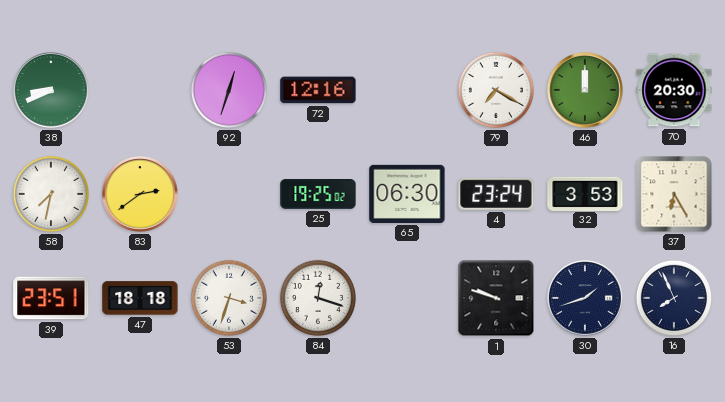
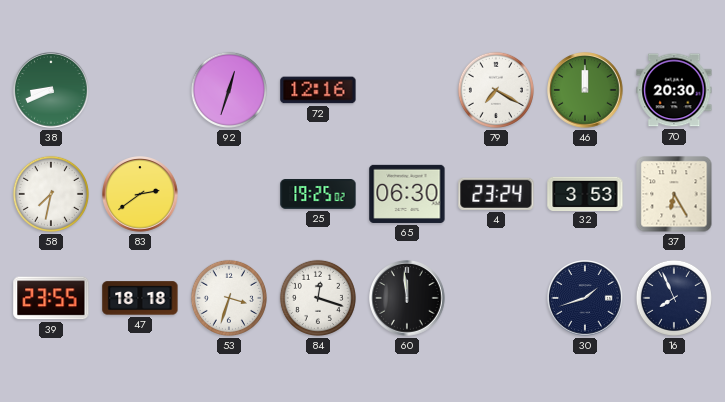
39: 23:51 -> 23:55 (51, 298)
60: none -> 11:59 (407, 298)
1: 9:48 -> none (496, 298)
